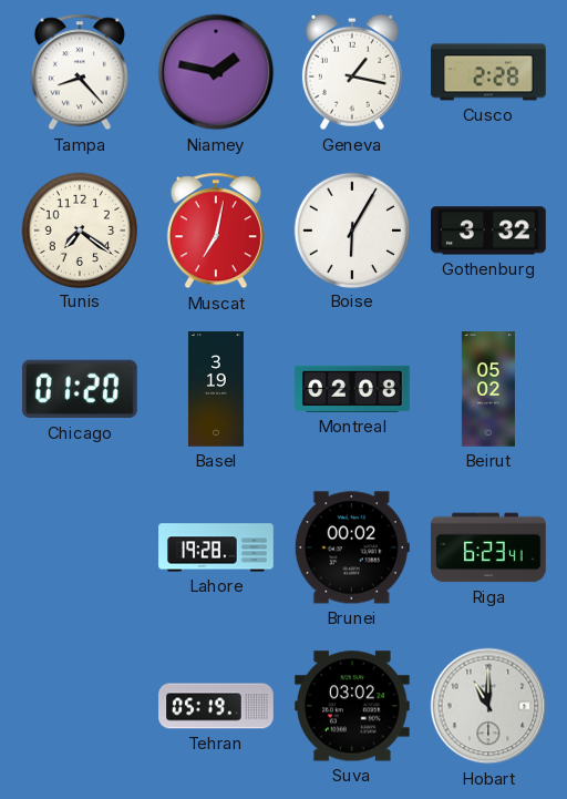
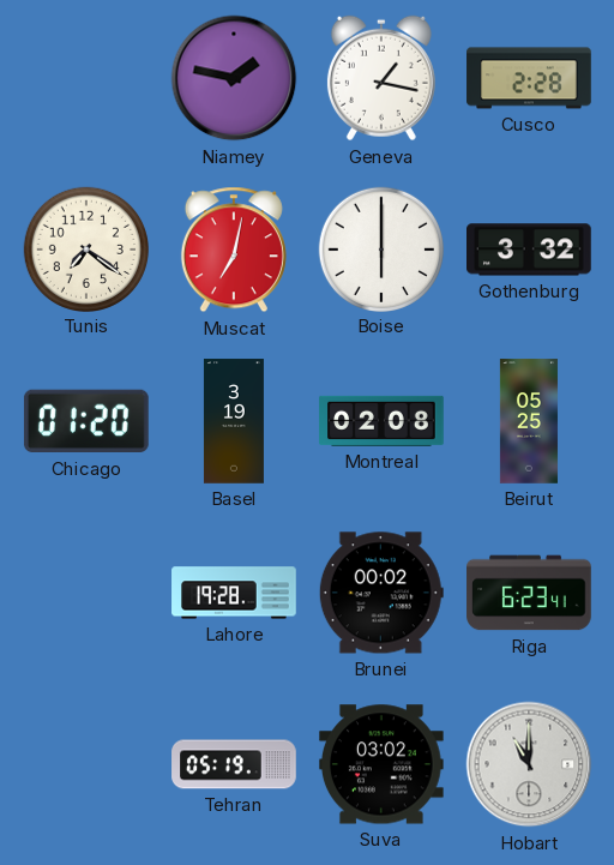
Tampa: 8:23 -> none (80, 72)
Boise: 6:05 -> 6:00 (380, 248)
Beirut: 05:02 -> 05:25 (529, 421)
